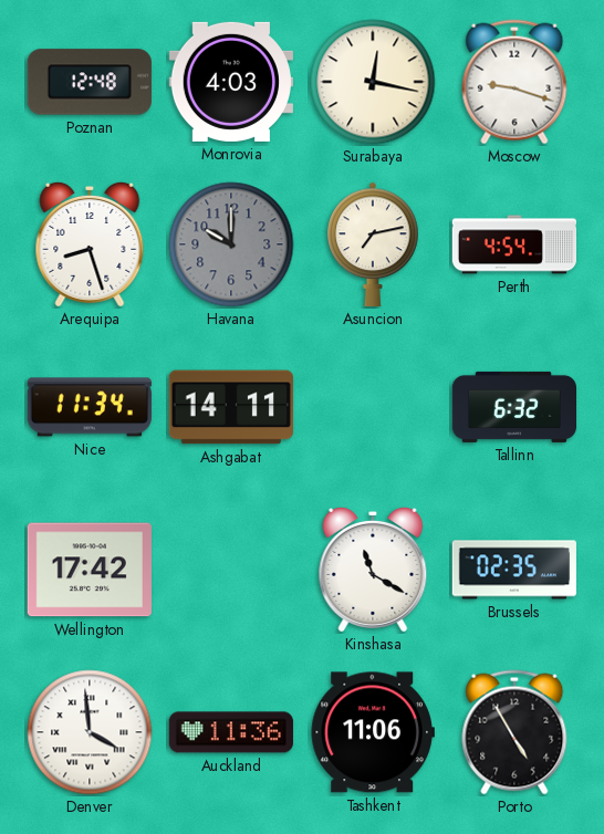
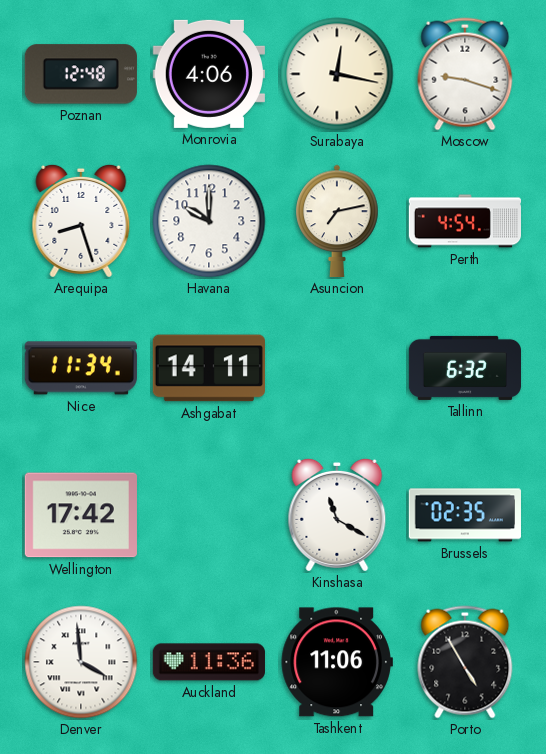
Monrovia: 4:03 -> 4:06 (209, 74)
Havana dial: grey -> white (209, 221)
